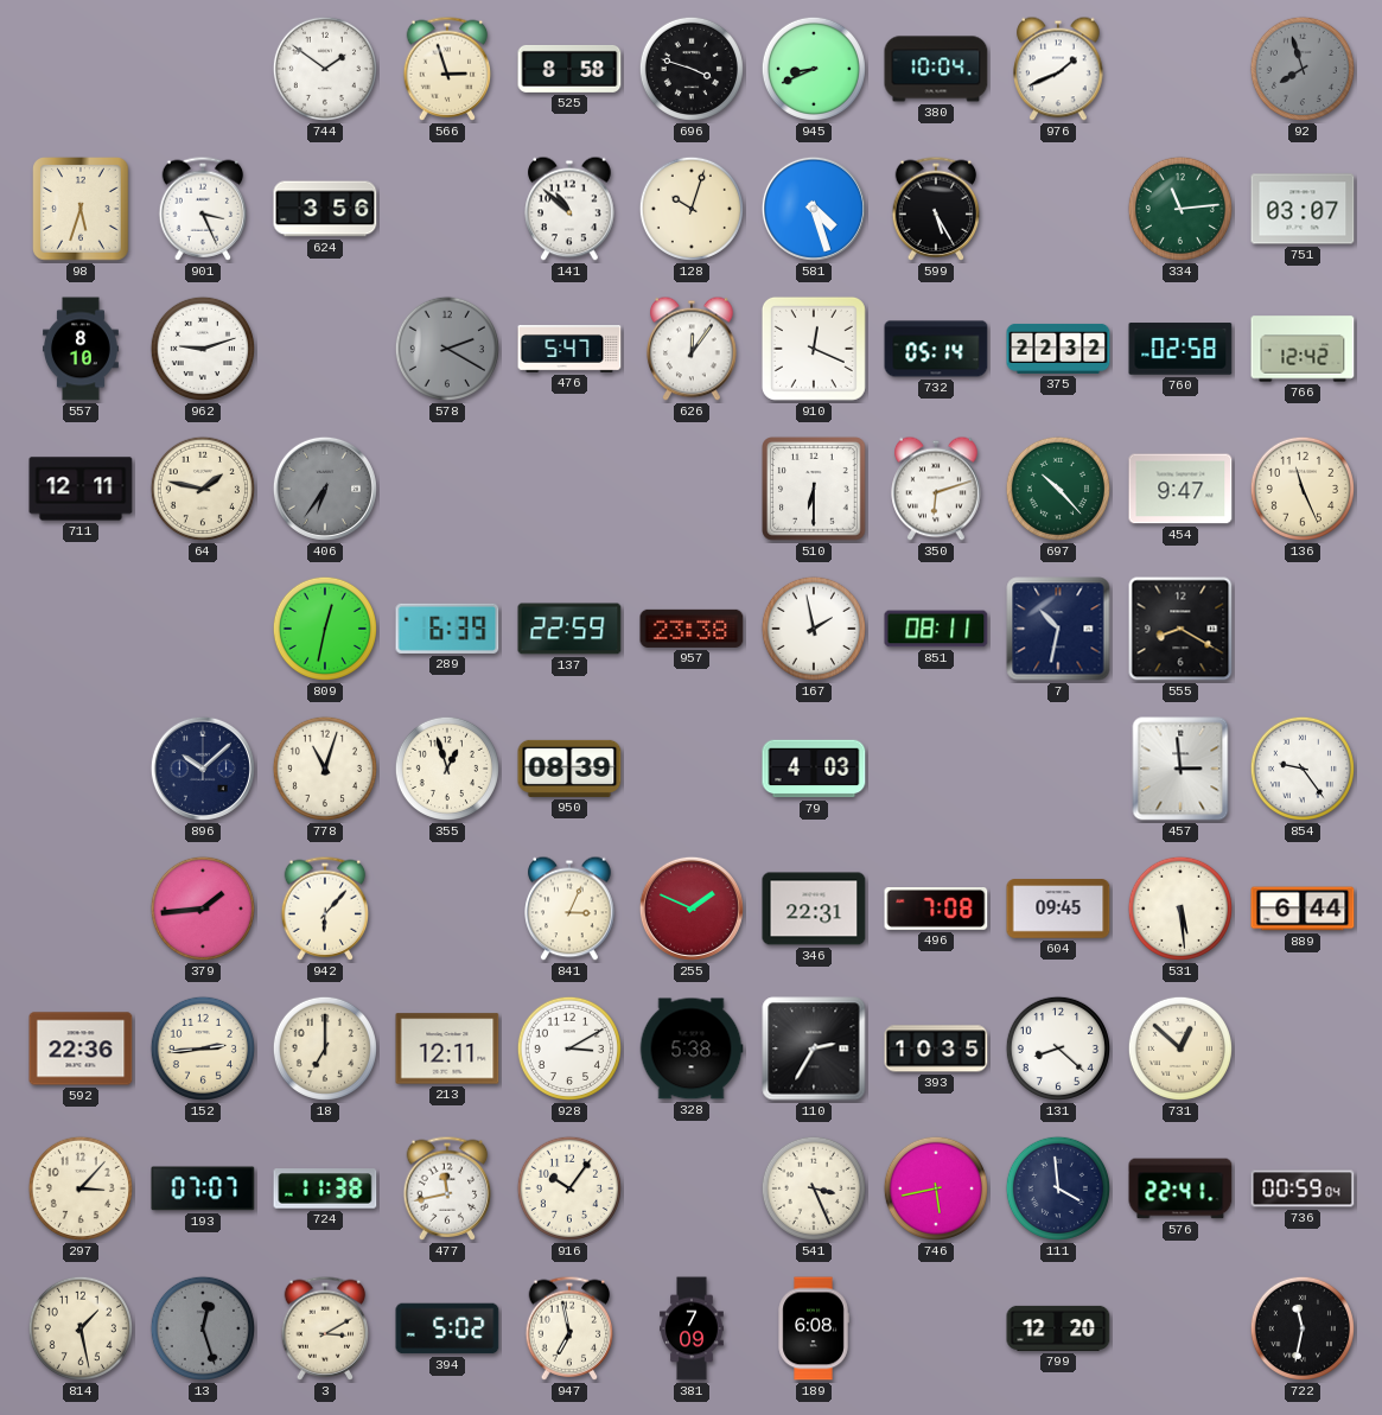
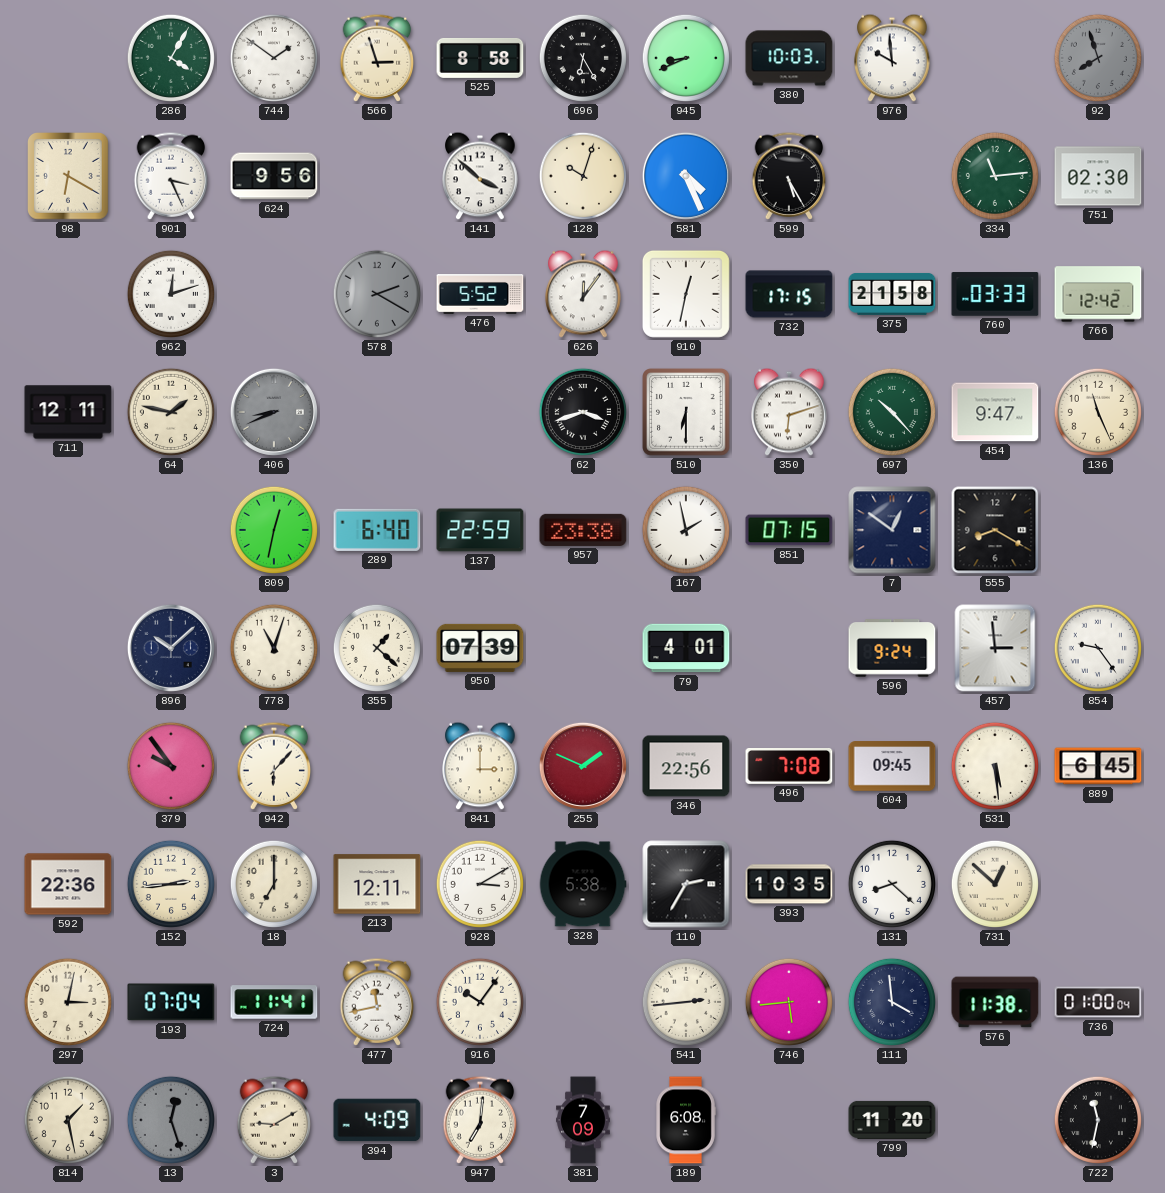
286: none -> 4:05 (171, 58)
696: 3:48 -> 6:25 (583, 58)
380: 10:04 -> 10:03 (789, 58)
976: 1:41 -> 9:59 (892, 58)
98: 5:33 -> 6:20 (69, 177)
624: 3:56 -> 9:56 (274, 176)
141: 10:52 -> 3:52 (480, 176)
581: 4:27 -> 4:26 (686, 176)
751: 03:07 -> 02:30 (1098, 176)
557: 8:10 -> none (82, 349)
962: 9:12 -> 12:12 (171, 294)
476: 5:47 -> 5:52 (480, 295)
910: 12:19 -> 12:32 (686, 294)
732: 05:14 -> 17:15 (789, 294)
375: 22:32 -> 21:58 (892, 294)
760: 02:58 -> 03:33 (995, 294)
406: 6:36 -> 8:41 (274, 412)
62: none -> 3:42 (583, 412)
289: 6:39 -> 6:40 (377, 530)
851: 08:11 -> 07:15 (789, 530)
7: 10:32 -> 12:51 (892, 530)
355: 12:57 -> 1:22 (377, 648)
950: 08:39 -> 07:39 (480, 648)
79: 4:03 -> 4:01 (686, 648)
596: none -> 9:24 (892, 648)
379: 1:44 -> 9:54 (171, 766)
841: 3:04 -> 3:00 (480, 766)
346: 22:31 -> 22:56 (686, 766)
889: 6:44 -> 6:45 (1098, 766)
297: 3:07 -> 3:02 (68, 1002)
193: 07:07 -> 07:04 (171, 1002)
724: 11:38 -> 11:41 (274, 1002)
541: 3:26 -> 2:44 (686, 1002)
746: 5:43 -> 5:44 (789, 1002)
576: 22:41 -> 11:38 (995, 1002)
736: 00:59 -> 01:00 (1098, 1002)
3: 3:10 -> 9:10 (274, 1120)
394: 5:02 -> 4:09 (377, 1120)
947: 6:58 -> 7:01 (480, 1120)
799: 12:20 -> 11:20 (892, 1120)
